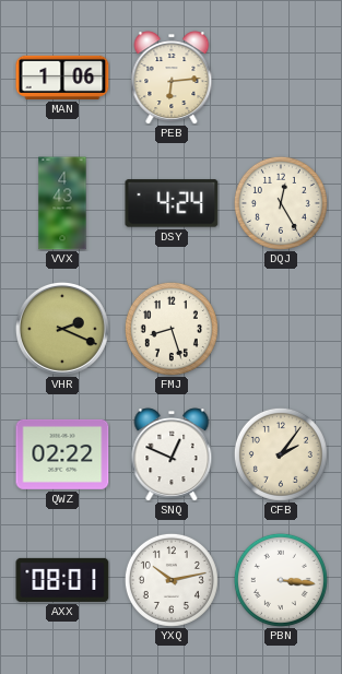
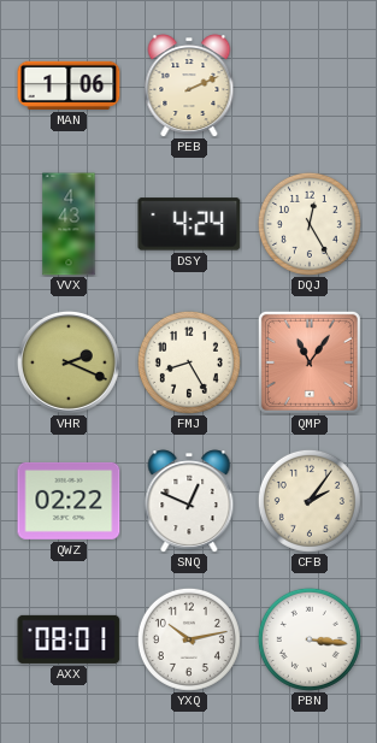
PEB: 6:14 -> 2:11 (189, 85)
FMJ: 8:27 -> 8:25 (189, 362)
QMP: none -> 11:06 (310, 362)
